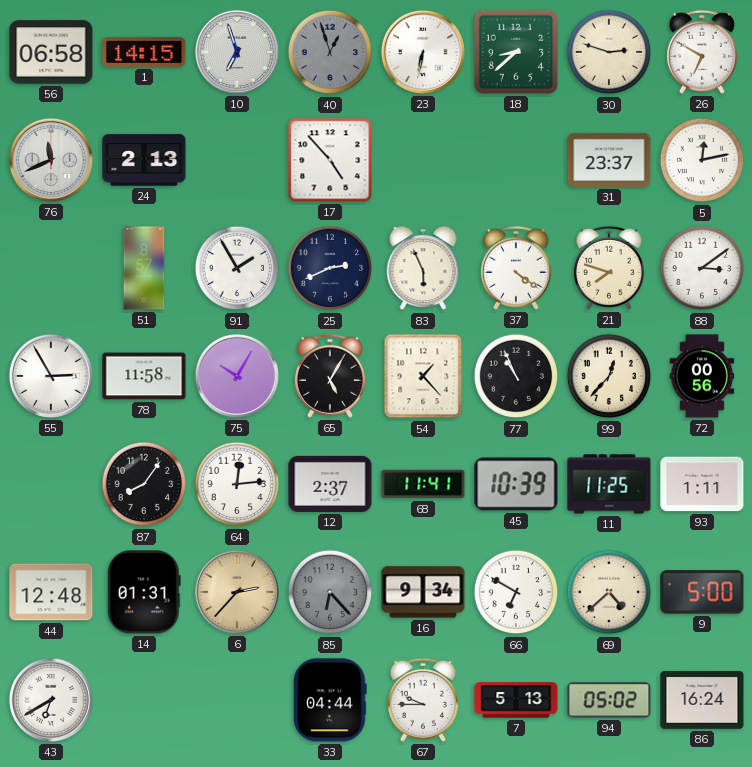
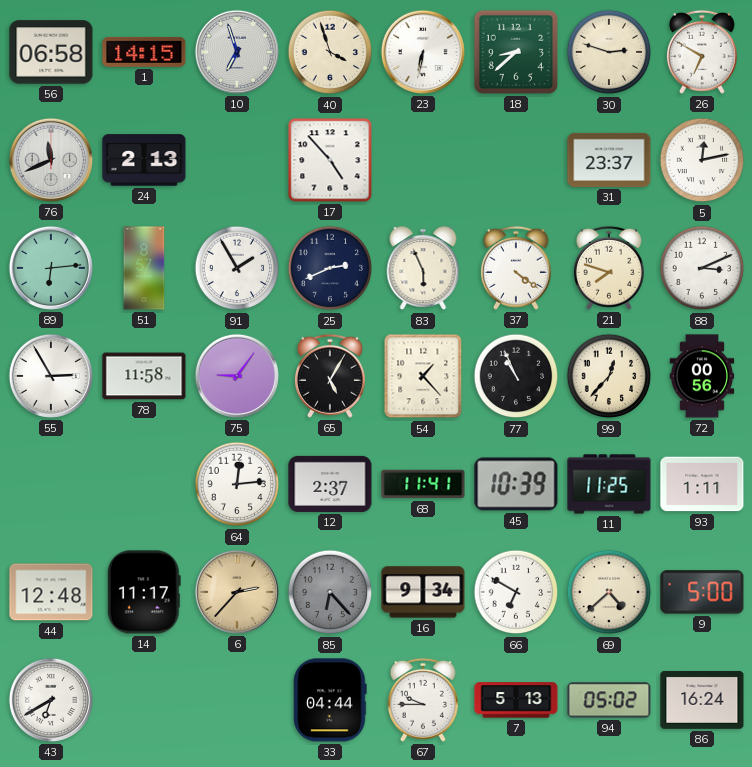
40: 12:57 -> 3:57 (330, 52)
40 dial: grey -> cream (330, 52)
89: none -> 6:14 (51, 268)
88: 3:09 -> 3:11 (702, 268)
75: 10:05 -> 9:06 (237, 376)
87: 8:06 -> none (144, 484)
14: 01:31 -> 11:17 (144, 592)
